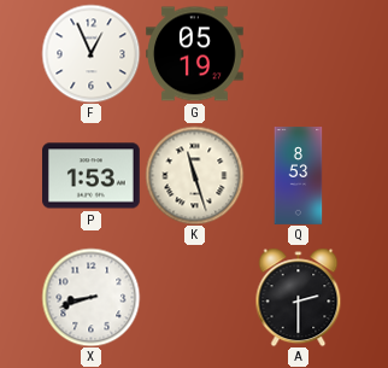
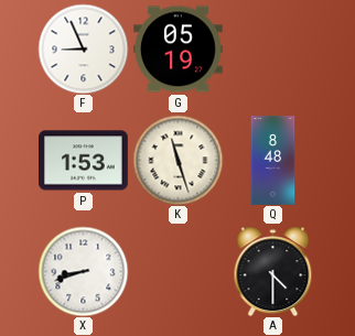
F: 12:56 -> 8:56 (83, 48)
Q: 8:53 -> 8:48 (273, 161)
A: 2:30 -> 4:30 (273, 271)
